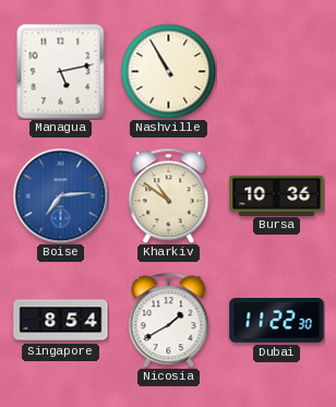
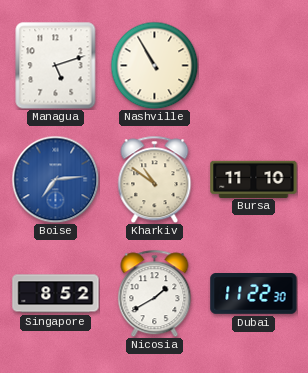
Managua: 5:13 -> 5:12 (56, 65)
Bursa: 10:36 -> 11:10 (254, 179)
Singapore: 8:54 -> 8:52 (56, 294)
